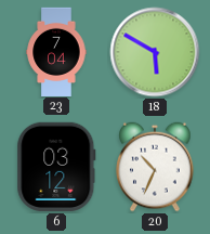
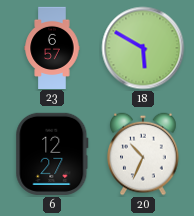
23: 7:04 -> 6:57 (52, 47)
6: 03:12 -> 12:27 (52, 154)
